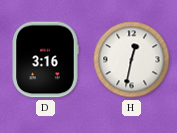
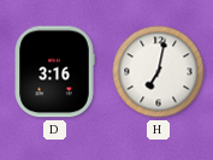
H: 12:32 -> 7:02 (159, 72)
